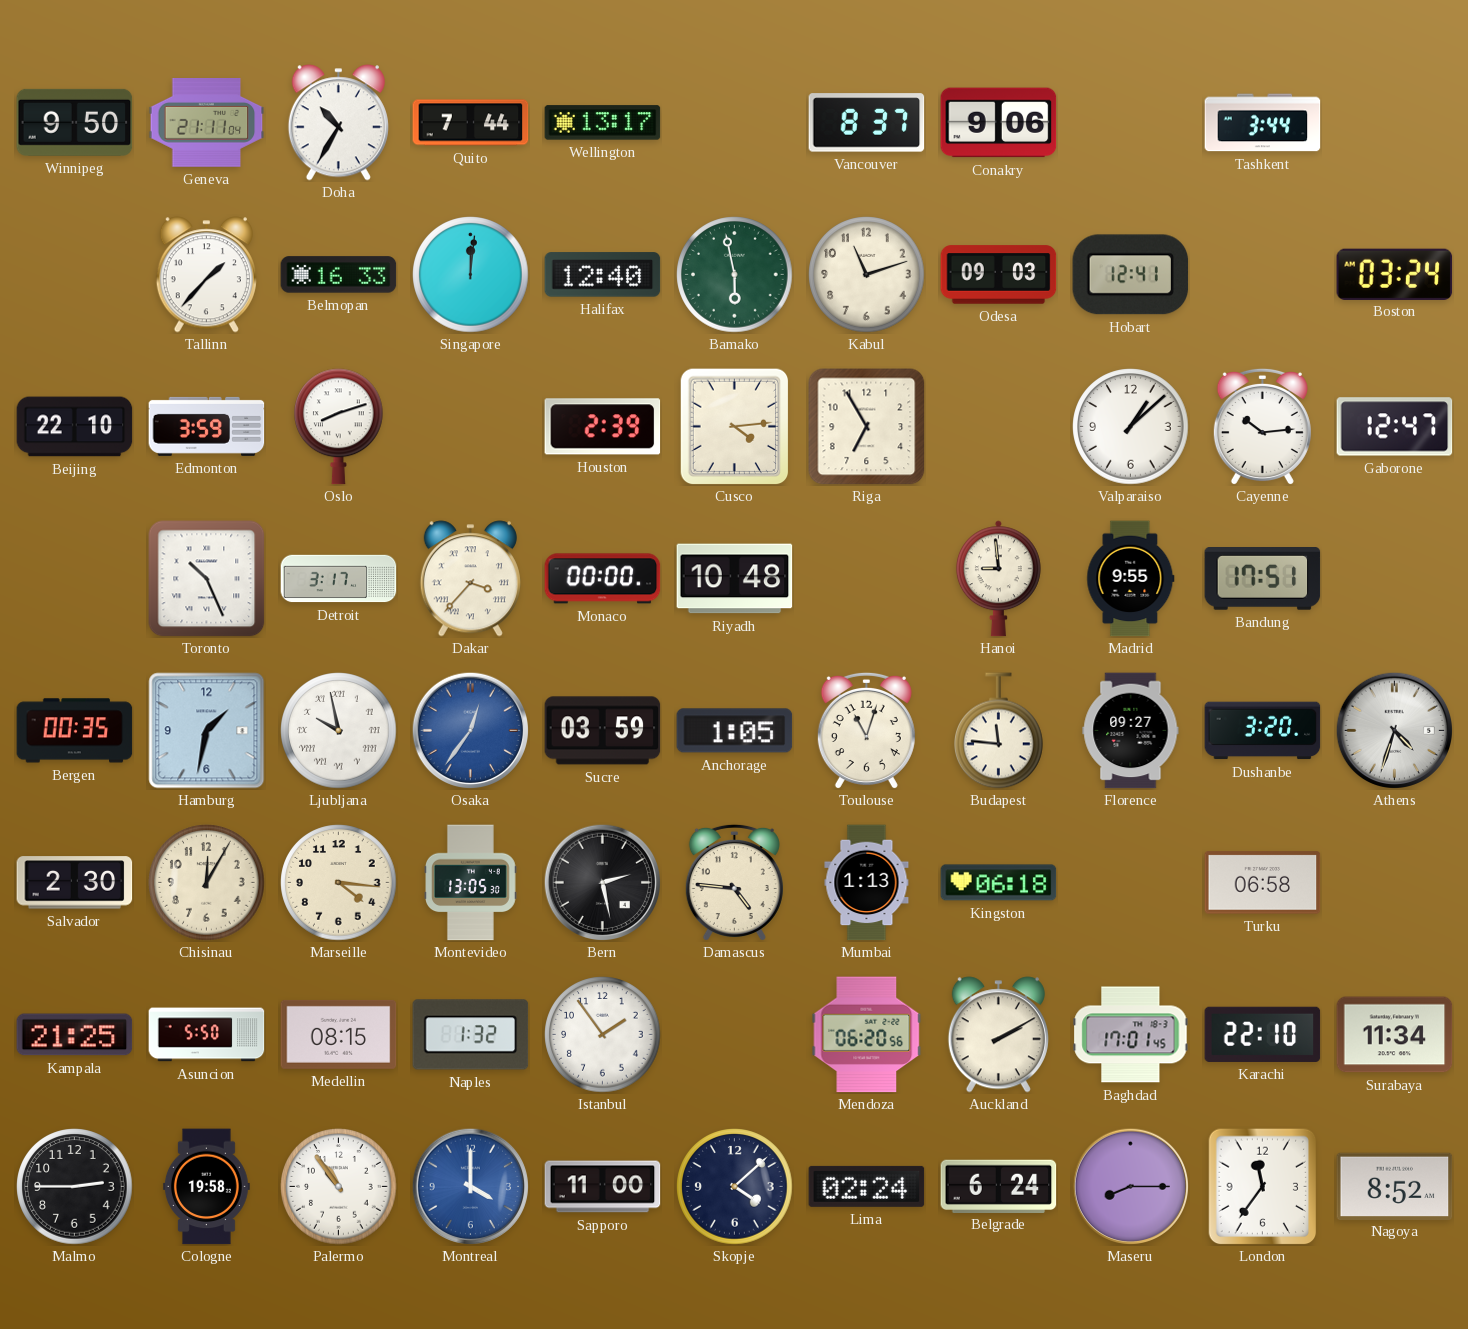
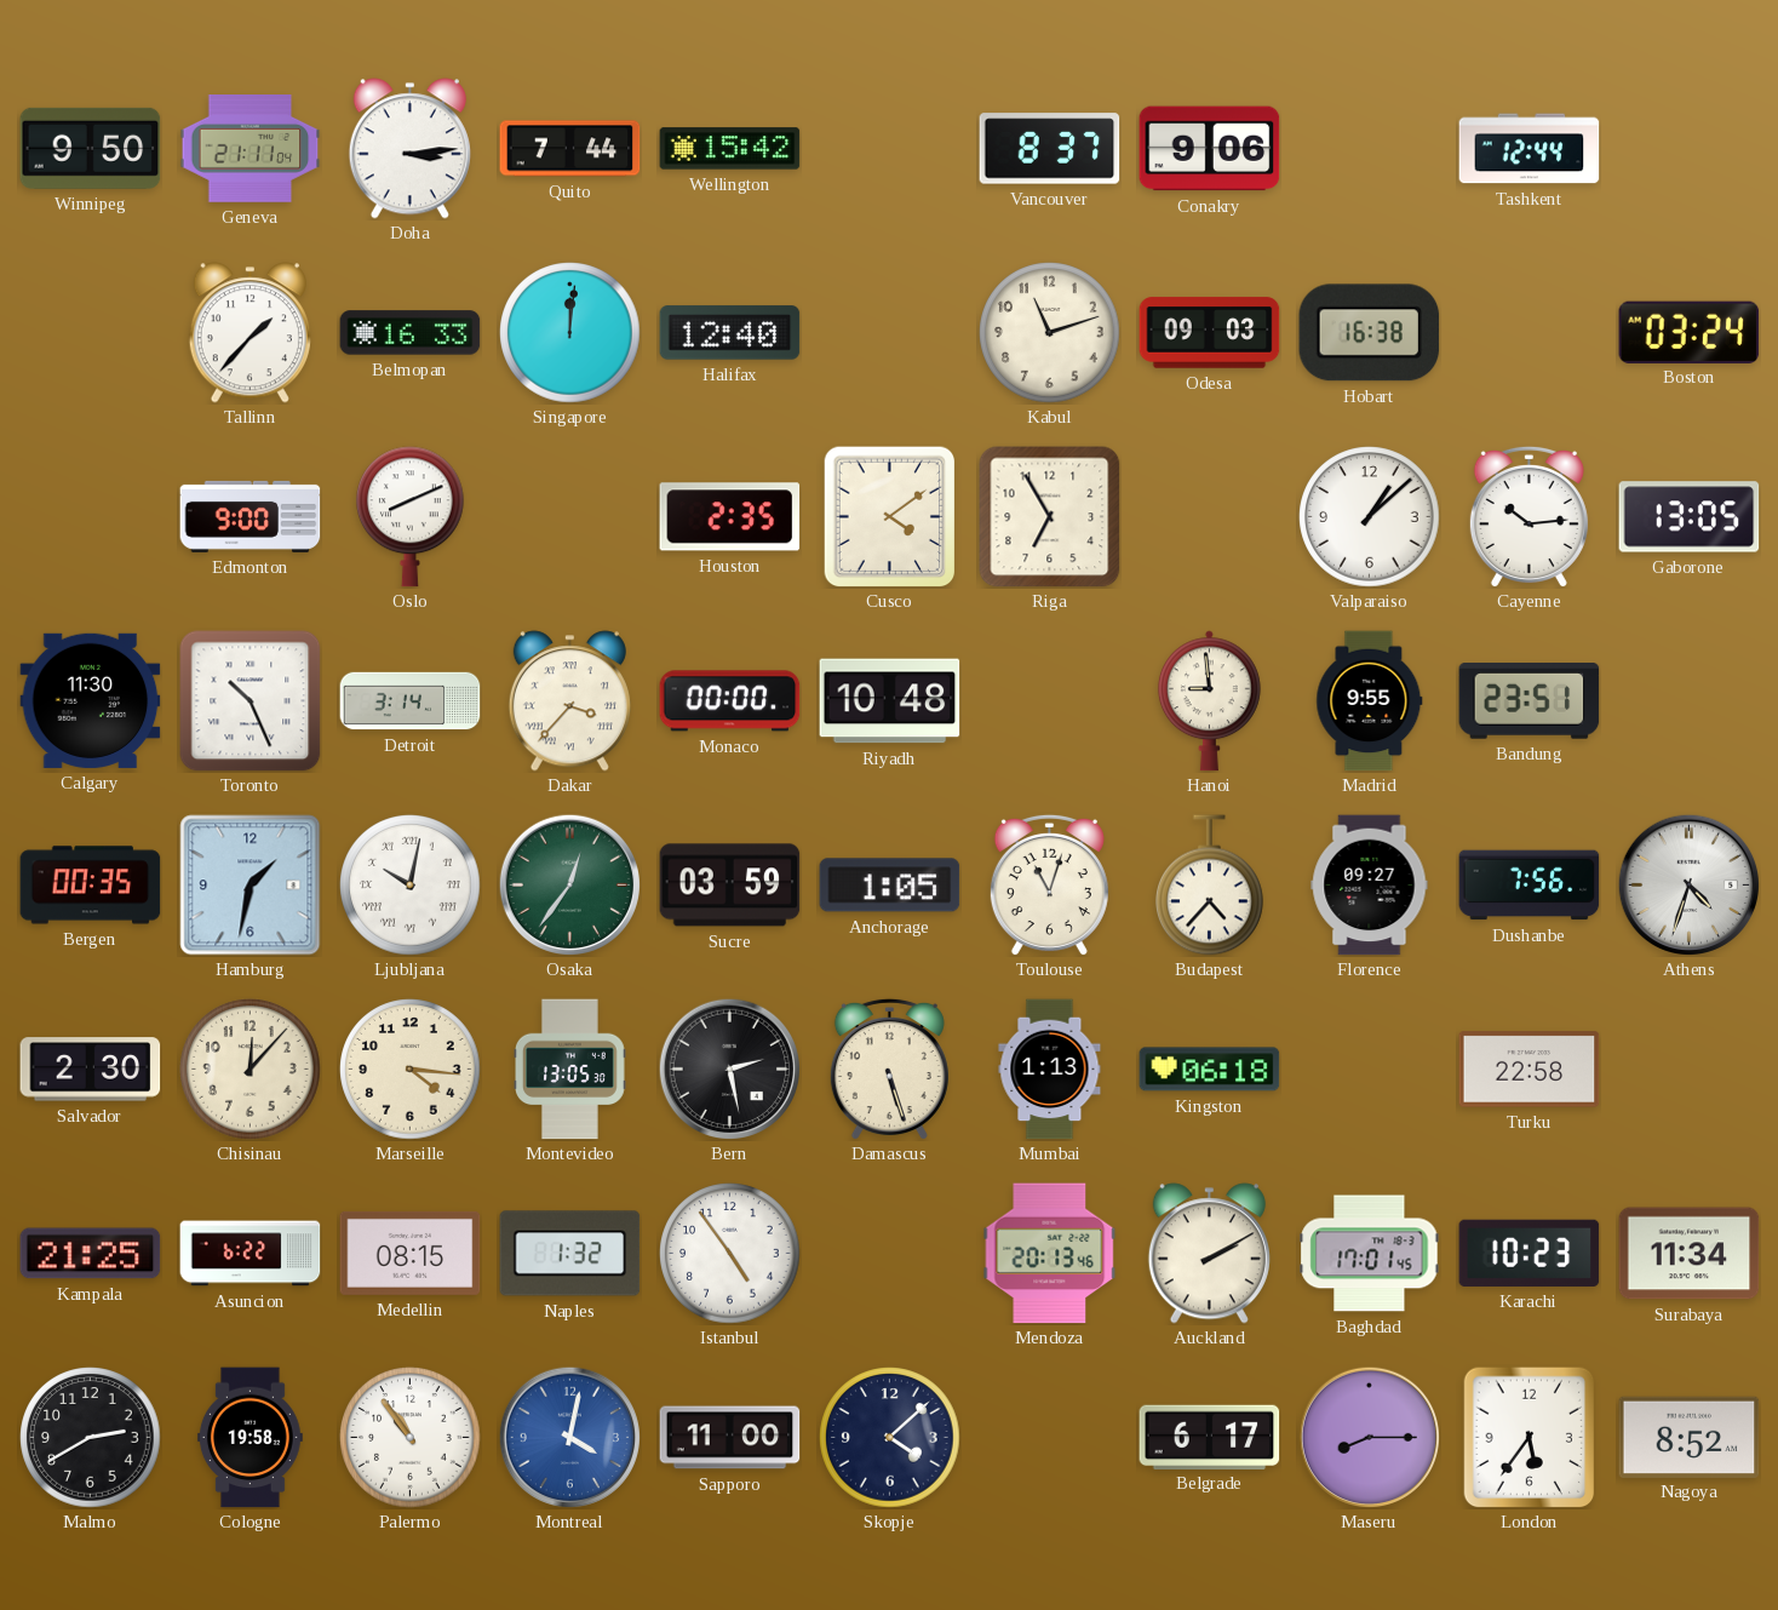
Doha: 10:35 -> 3:14 (409, 149)
Wellington: 13:17 -> 15:42 (730, 149)
Tashkent: 3:44 -> 12:44 (1530, 149)
Bamako: 5:58 -> none (735, 275)
Hobart: 12:41 -> 16:38 (1370, 333)
Beijing: 22:10 -> none (75, 427)
Edmonton: 3:59 -> 9:00 (251, 516)
Oslo: 8:12 -> 8:11 (411, 517)
Houston: 2:39 -> 2:35 (730, 517)
Cusco: 4:14 -> 4:09 (890, 516)
Gaborone: 12:47 -> 13:05 (1690, 517)
Calgary: none -> 11:30 (91, 700)
Detroit: 3:17 -> 3:14 (411, 701)
Bandung: 17:51 -> 23:51 (1530, 701)
Ljubljana: 9:58 -> 10:02 (411, 886)
Osaka dial: blue -> green (569, 884)
Budapest: 11:46 -> 4:37 (1210, 886)
Dushanbe: 3:20 -> 7:56 (1530, 886)
Chisinau: 12:05 -> 12:07 (251, 1070)
Damascus: 4:46 -> 5:27 (889, 1068)
Turku: 06:58 -> 22:58 (1530, 1070)
Asuncion: 5:50 -> 6:22 (251, 1254)
Istanbul: 1:54 -> 4:54 (730, 1254)
Mendoza: 06:20 -> 20:13 (1050, 1254)
Karachi: 22:10 -> 10:23 (1530, 1253)
Malmo: 2:45 -> 2:40 (91, 1438)
Montreal: 4:00 -> 4:02 (569, 1437)
Lima: 02:24 -> none (867, 1186)
Belgrade: 6:24 -> 6:17 (1210, 1437)
London: 11:36 -> 5:36 (1530, 1437)
